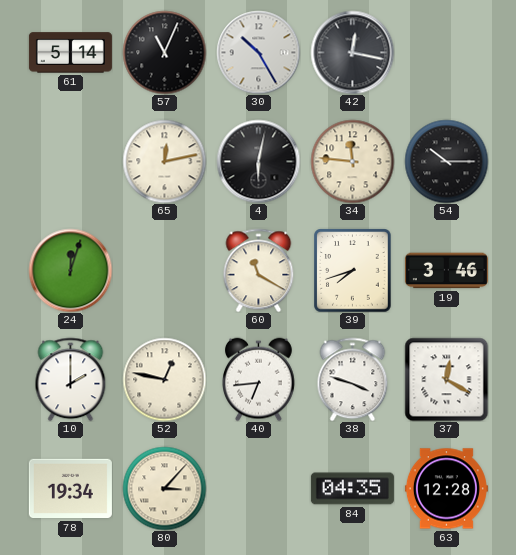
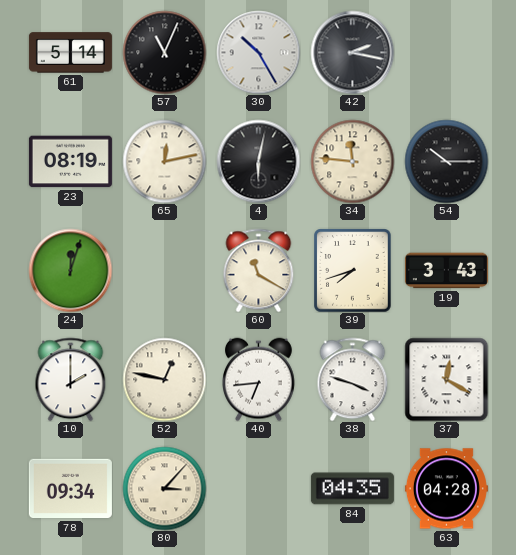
42: 12:17 -> 2:17 (352, 52)
23: none -> 08:19 (70, 162)
19: 3:46 -> 3:43 (446, 271)
78: 19:34 -> 09:34 (70, 489)
63: 12:28 -> 04:28 (446, 489)
